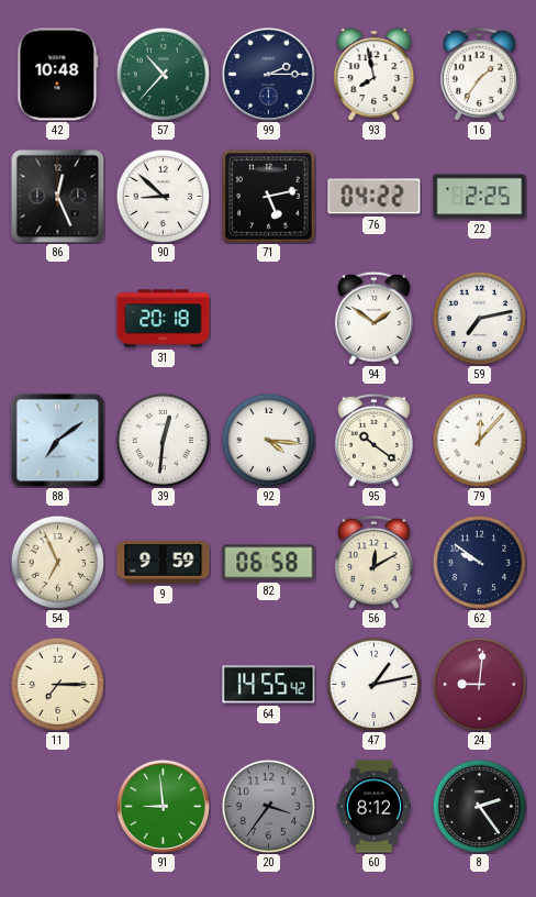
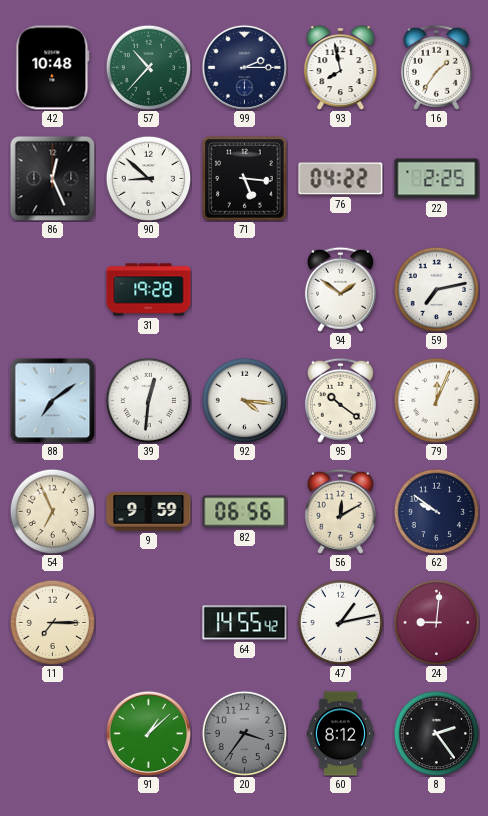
71: 5:13 -> 5:16 (245, 179)
31: 20:18 -> 19:28 (149, 290)
79: 12:07 -> 12:04 (436, 400)
82: 06:58 -> 06:56 (245, 512)
91: 8:59 -> 1:08 (148, 733)
